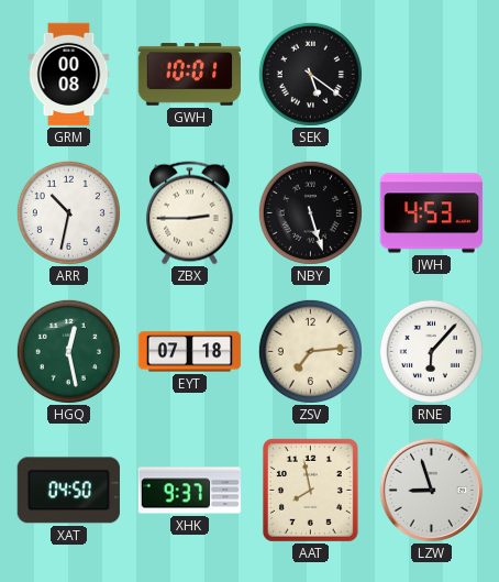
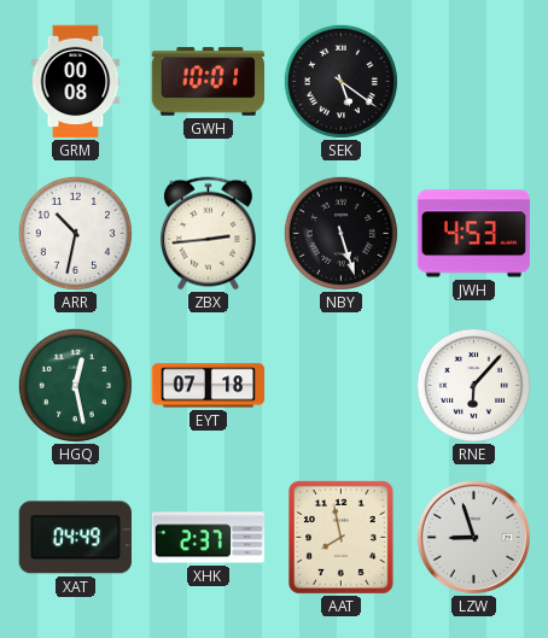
ZBX: 2:45 -> 2:44 (208, 234)
ZSV: 7:14 -> none (310, 351)
XAT: 04:50 -> 04:49 (75, 538)
XHK: 9:37 -> 2:37 (209, 538)
